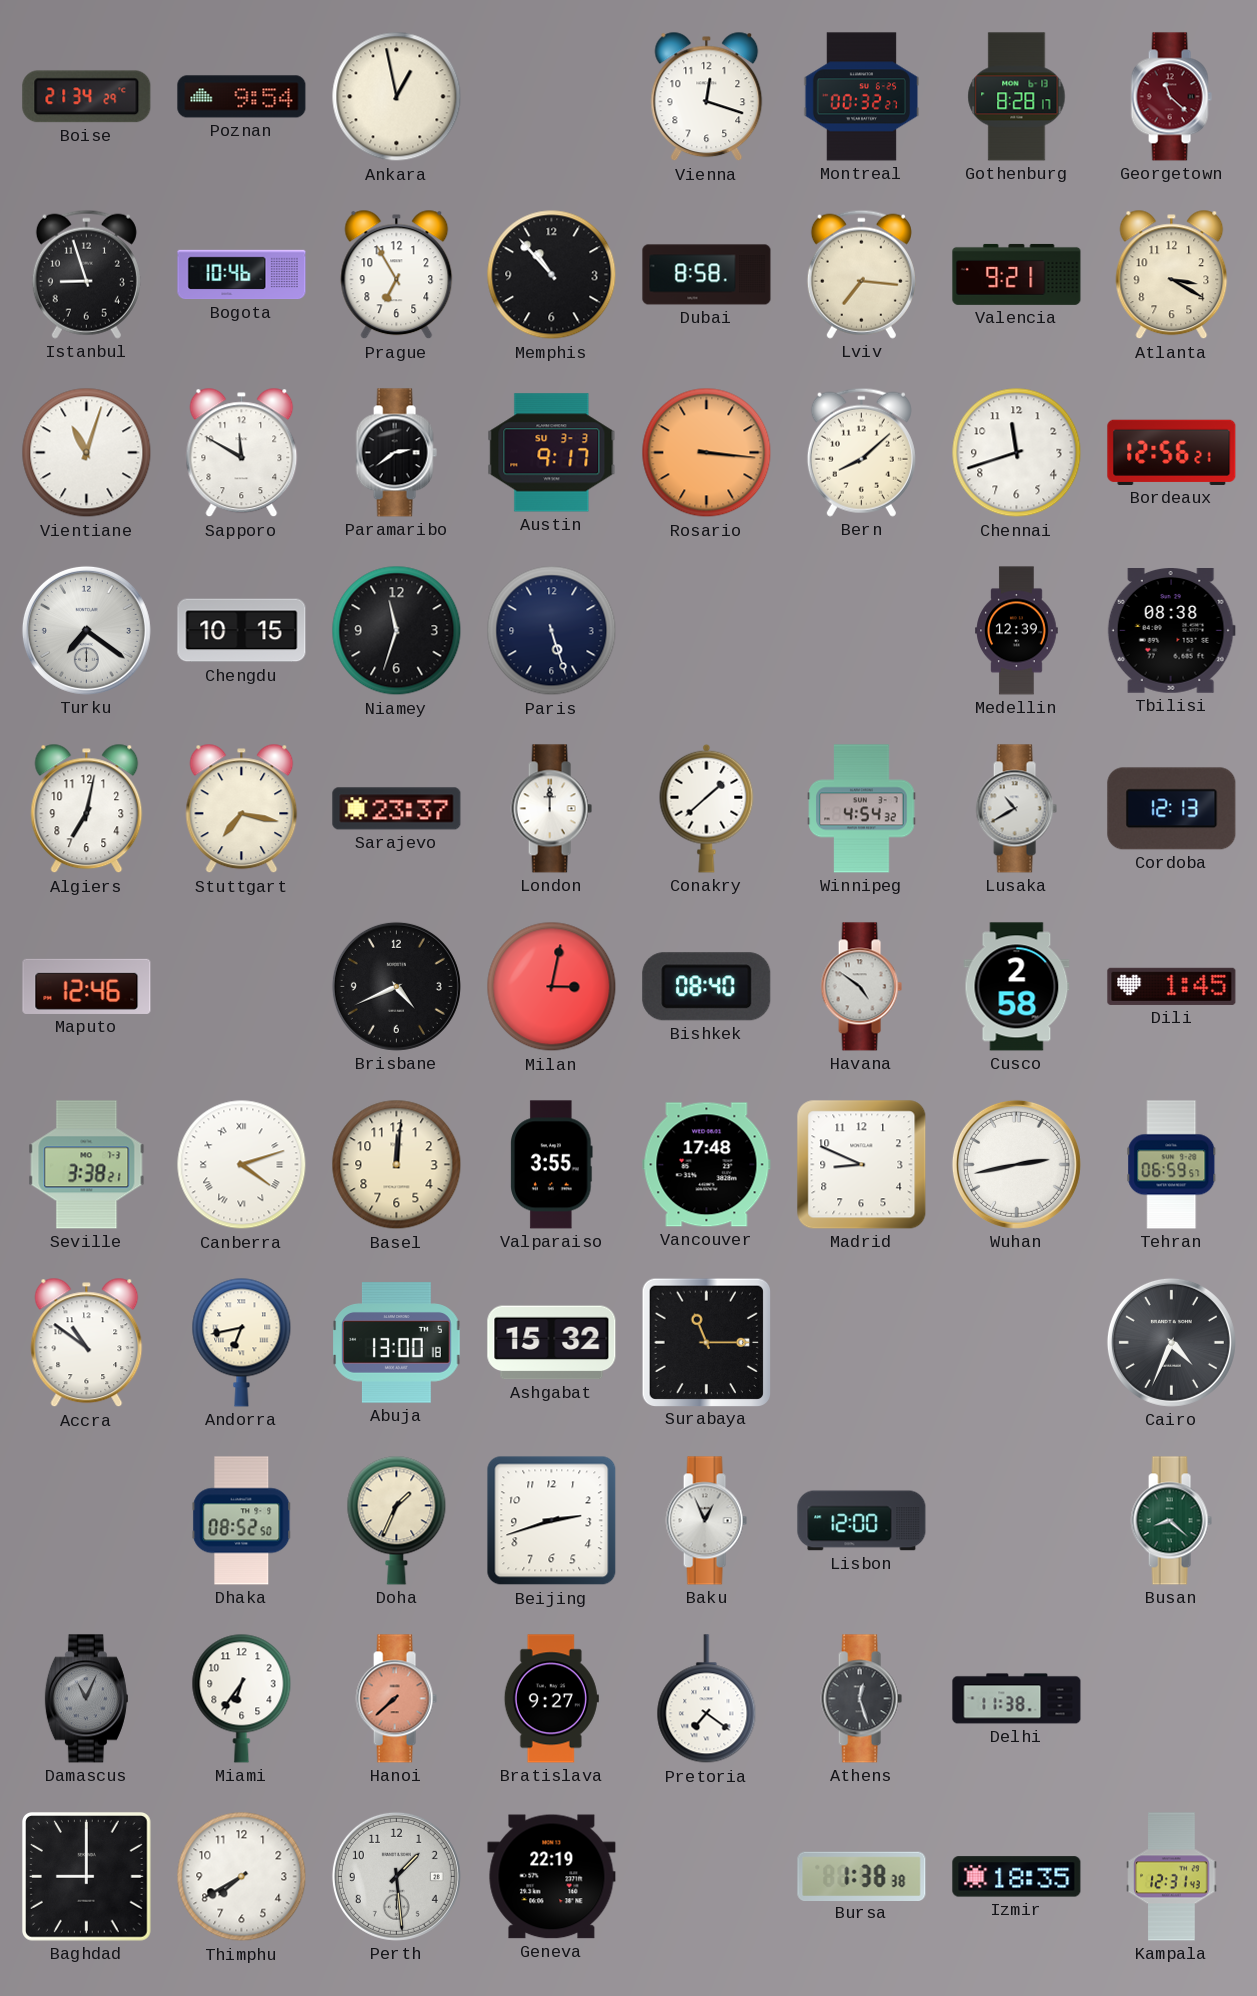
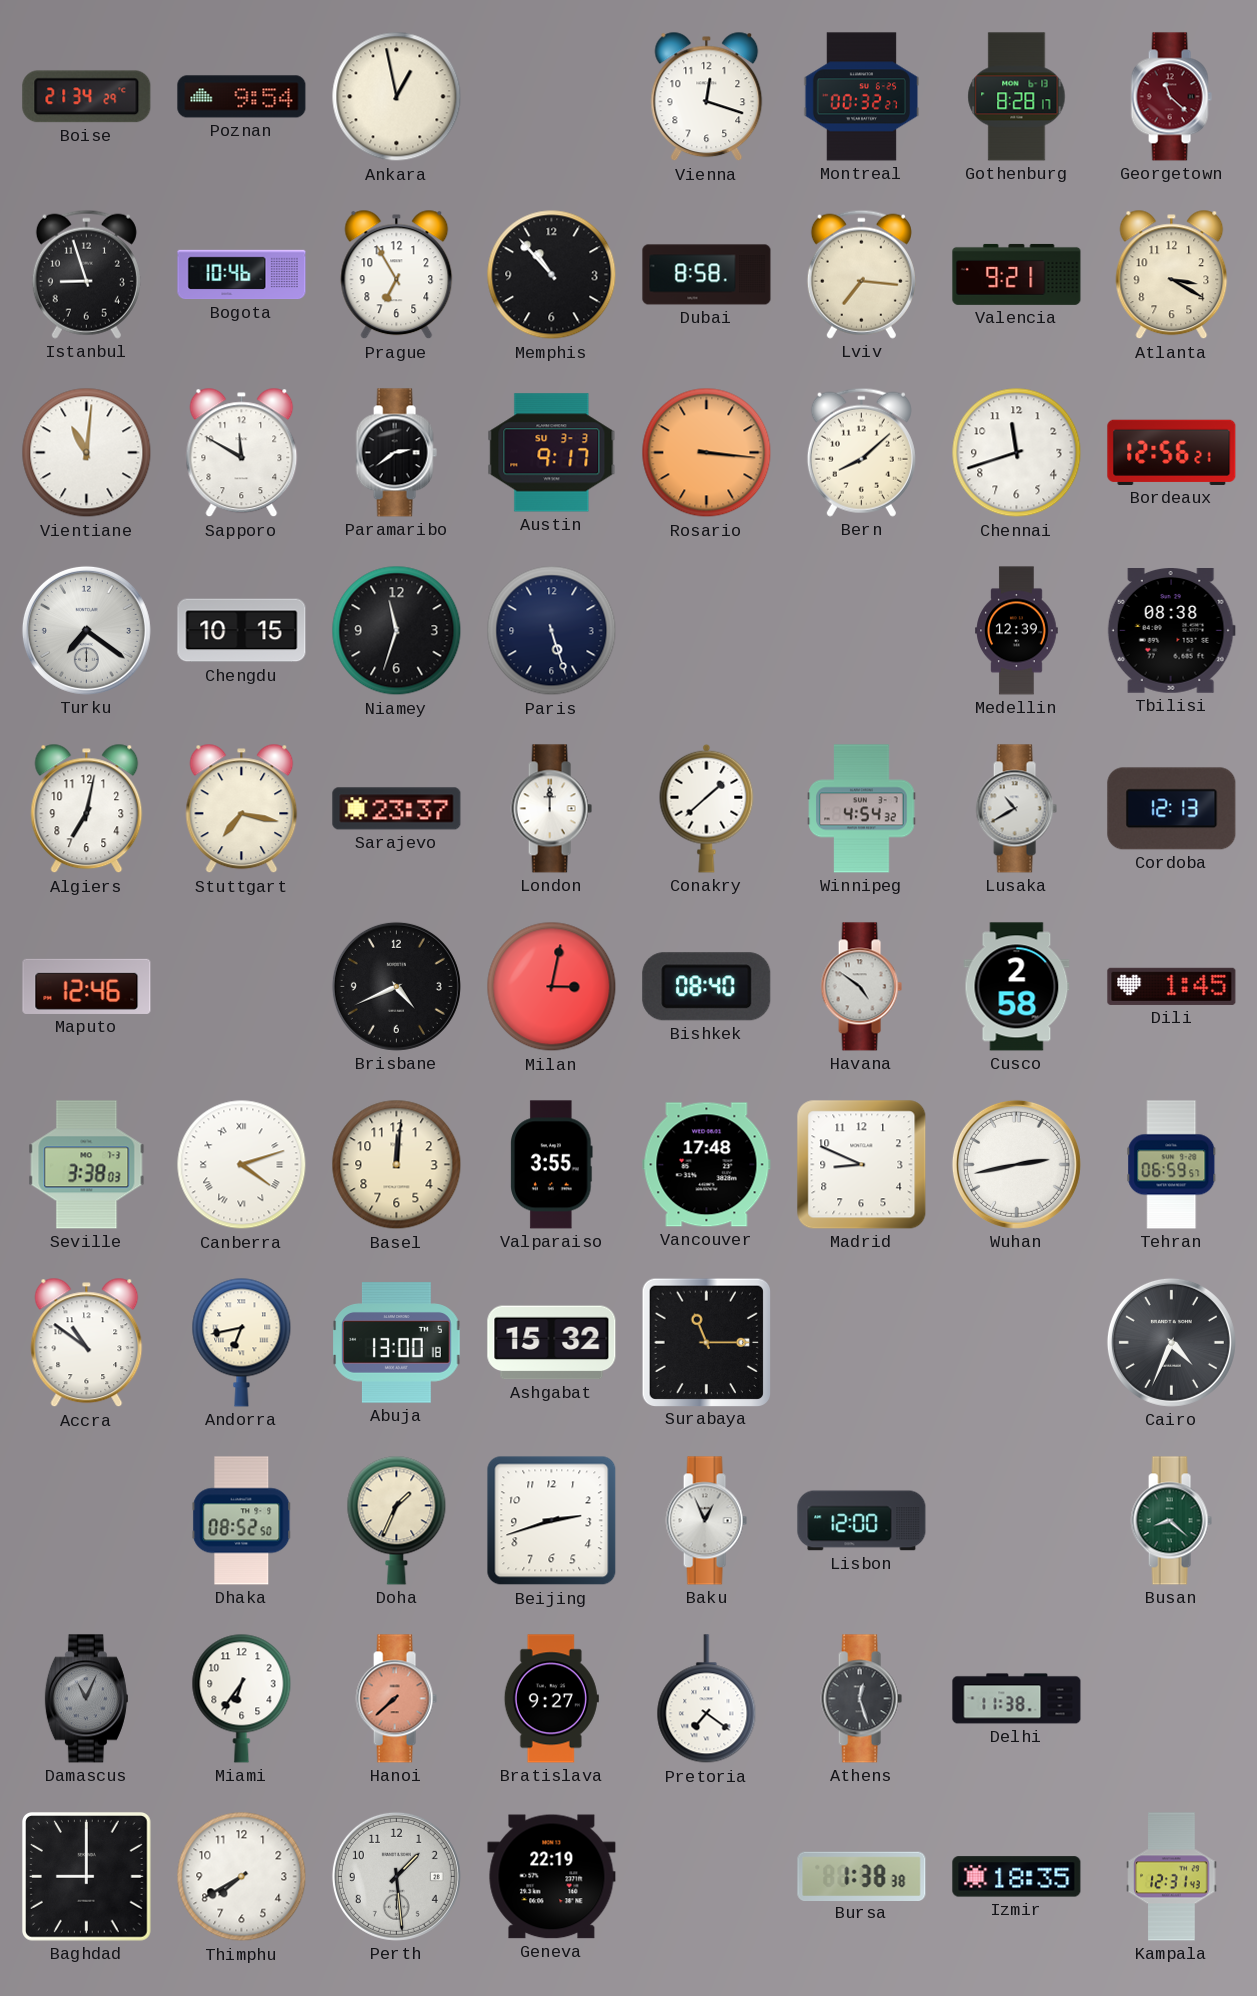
Vientiane: 11:03 -> 11:01 (87, 453)
Seville: 3:38:21 -> 3:38:03 (87, 1165)
